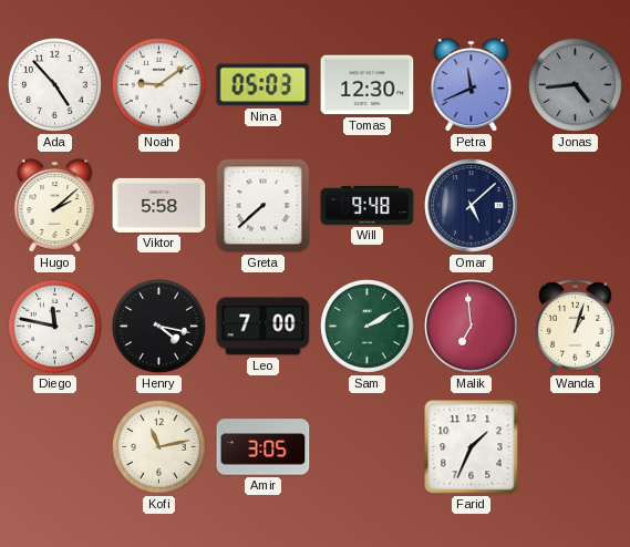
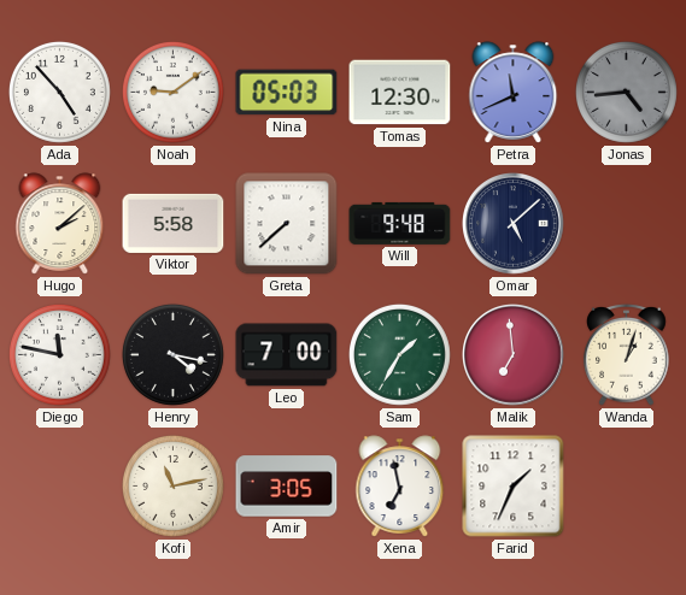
Sam: 2:10 -> 1:35 (399, 354)
Xena: none -> 6:58 (400, 487)
